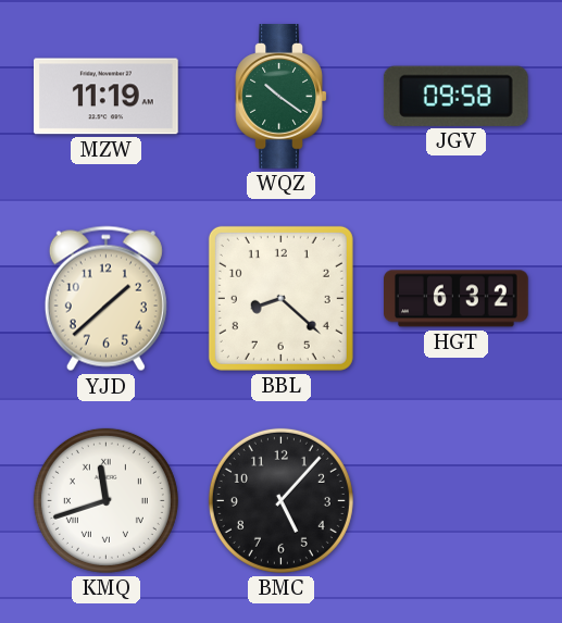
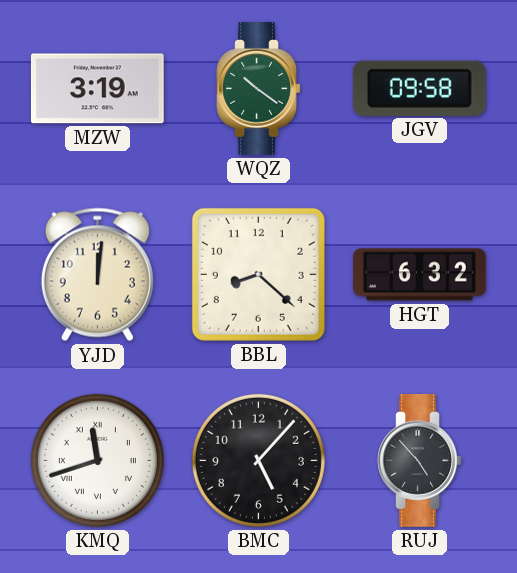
MZW: 11:19 -> 3:19 (97, 89)
YJD: 1:38 -> 12:01 (97, 275)
RUJ: none -> 4:53 (420, 461)
